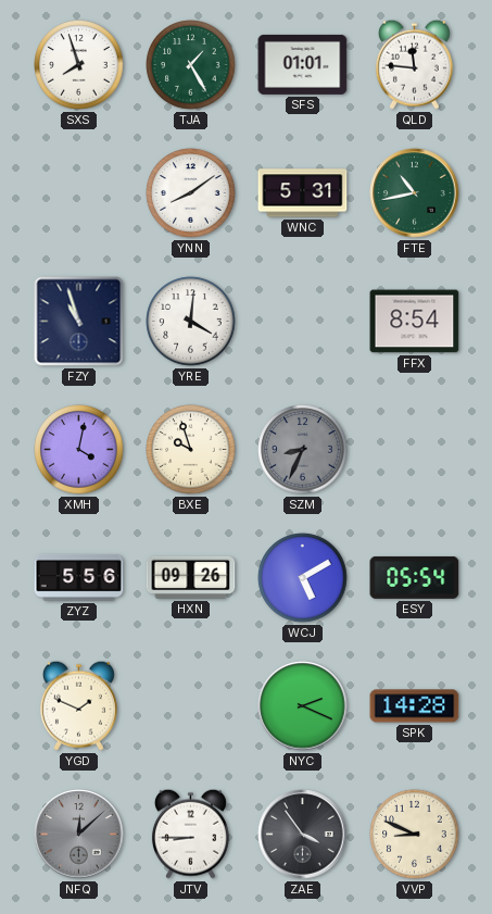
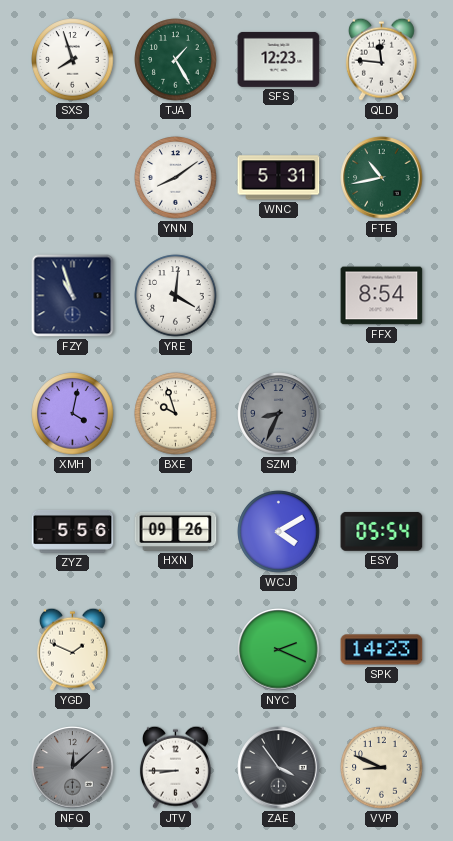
SFS: 01:01 -> 12:23 (279, 59)
WCJ: 5:10 -> 4:10 (279, 532)
SPK: 14:28 -> 14:23 (382, 650)
